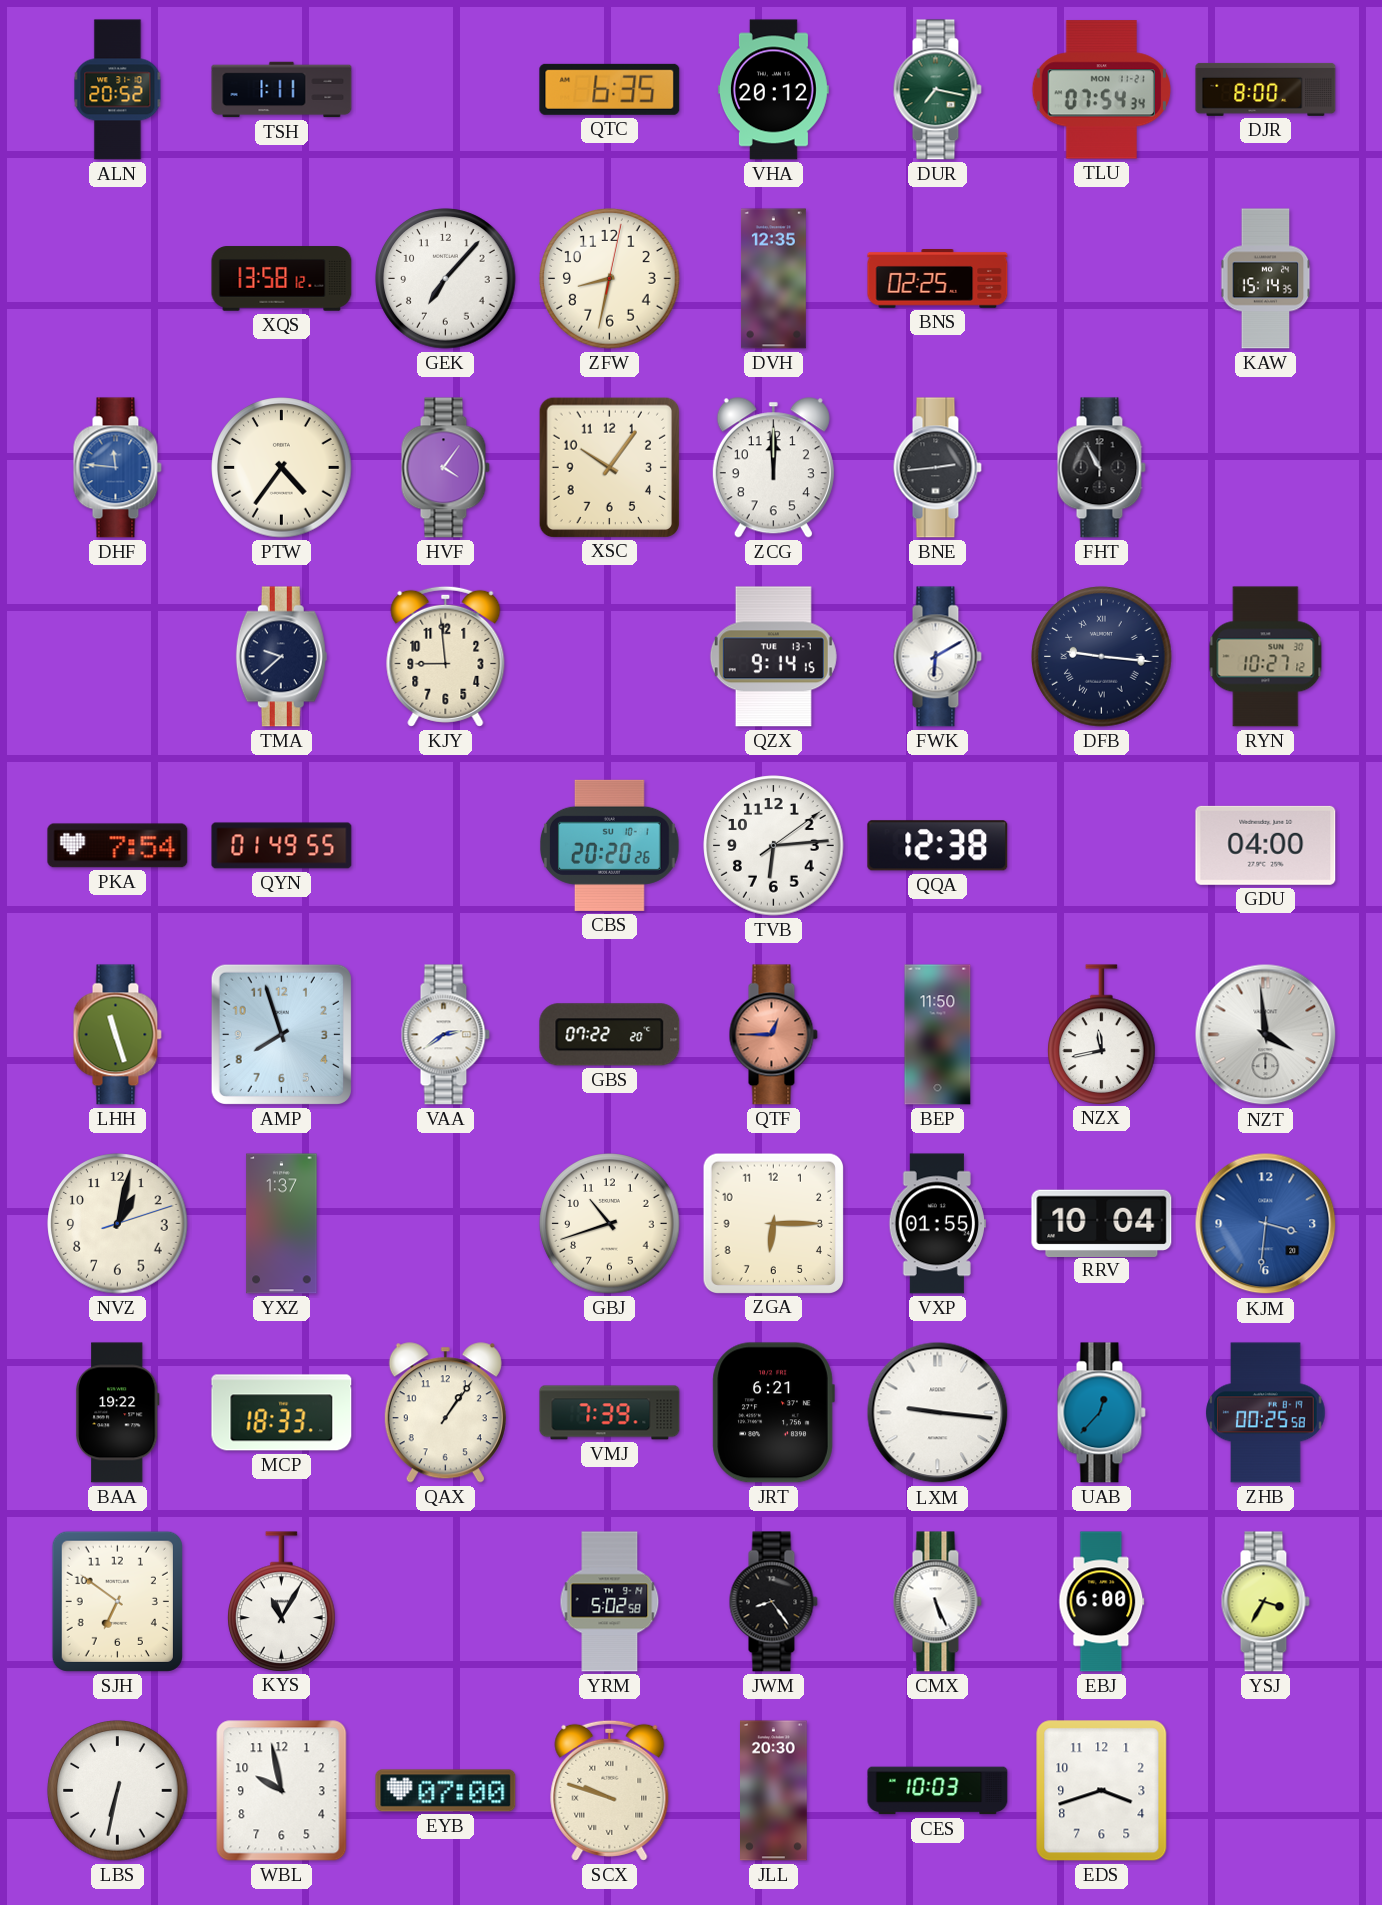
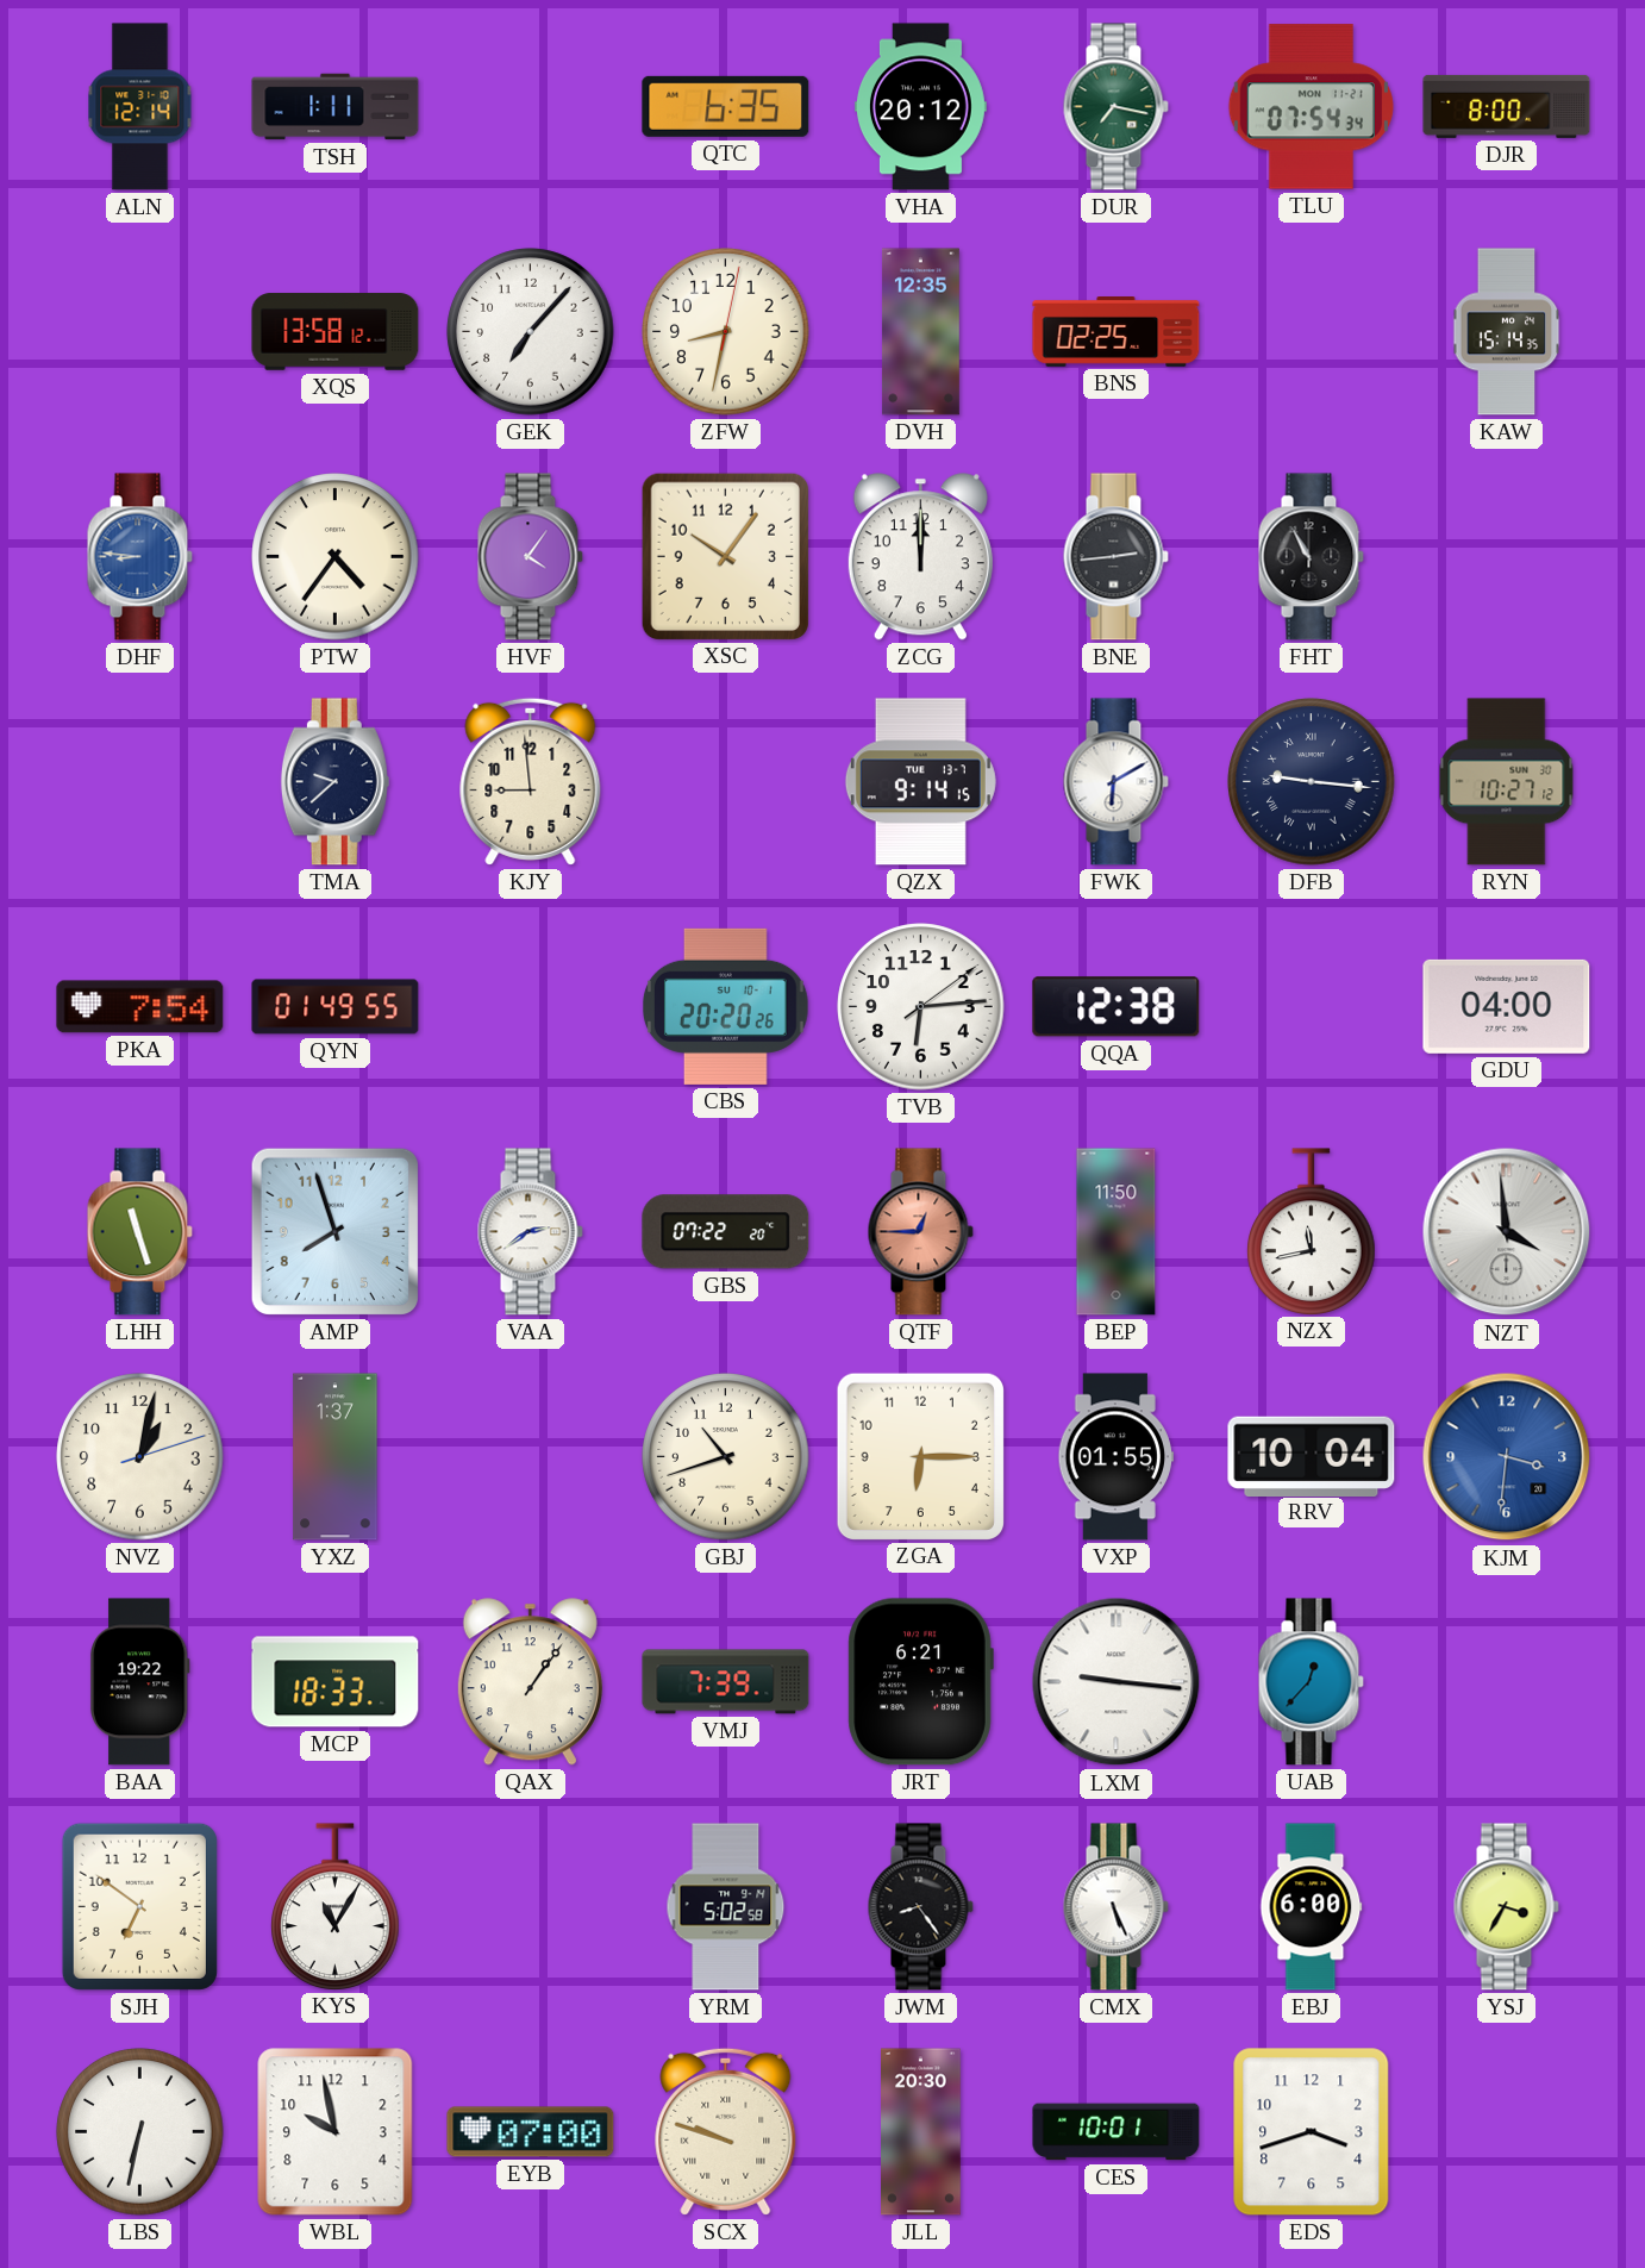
ALN: 20:52 -> 12:14 (140, 107)
DHF: 11:46 -> 8:46 (139, 557)
ZHB: 00:25 -> none (1266, 1413)
CES: 10:03 -> 10:01 (1117, 2132)
